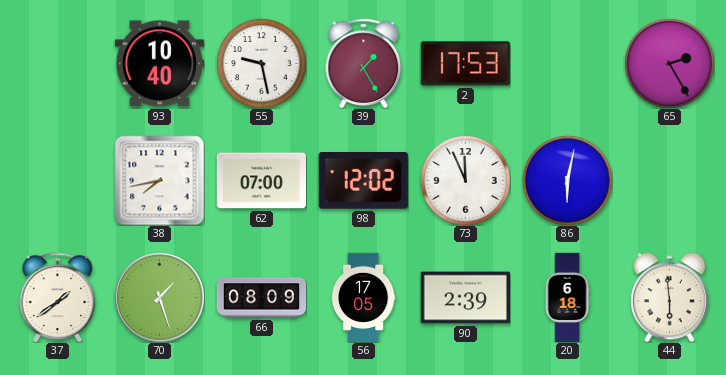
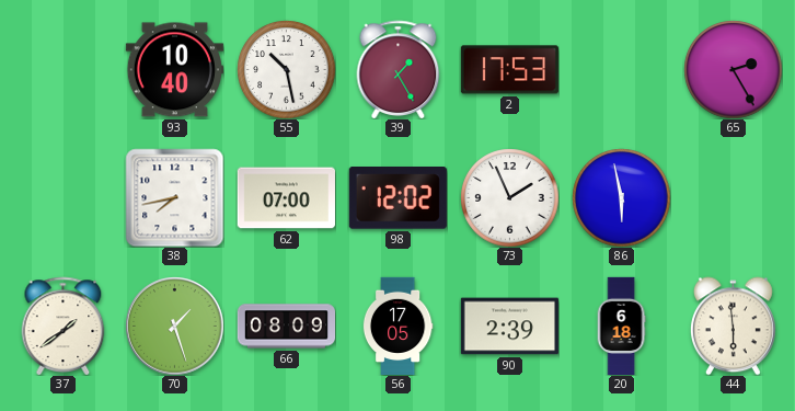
55: 9:28 -> 10:28 (286, 69)
73: 11:56 -> 1:56 (509, 197)
86: 6:02 -> 5:58 (621, 197)
